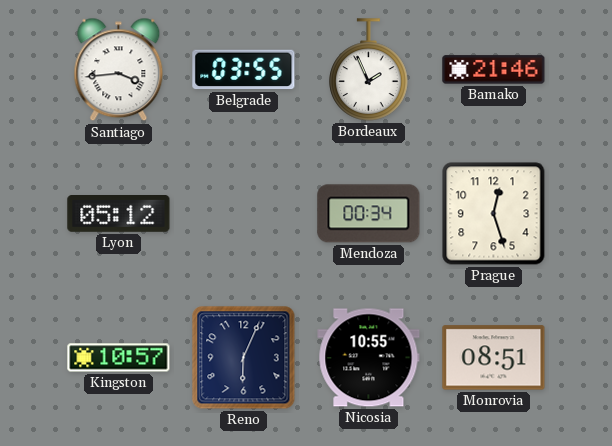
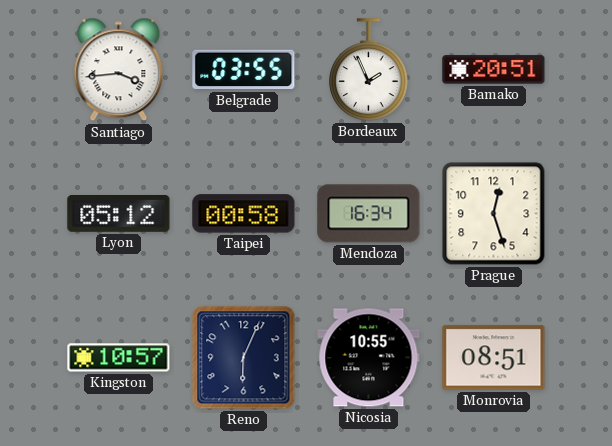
Bamako: 21:46 -> 20:51 (494, 70)
Taipei: none -> 00:58 (244, 214)
Mendoza: 00:34 -> 16:34 (369, 214)
